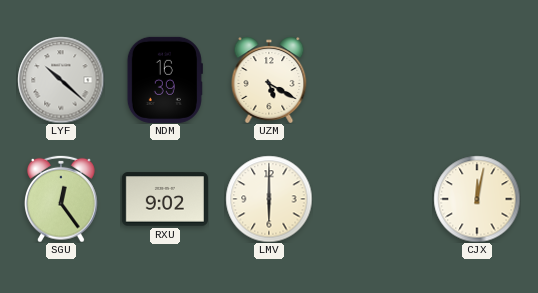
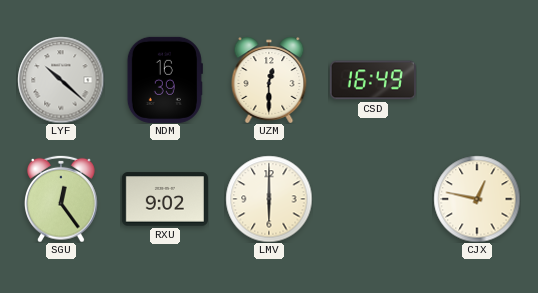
UZM: 5:20 -> 12:30 (269, 80)
CSD: none -> 16:49 (373, 80)
CJX: 12:02 -> 12:47 (477, 199)
